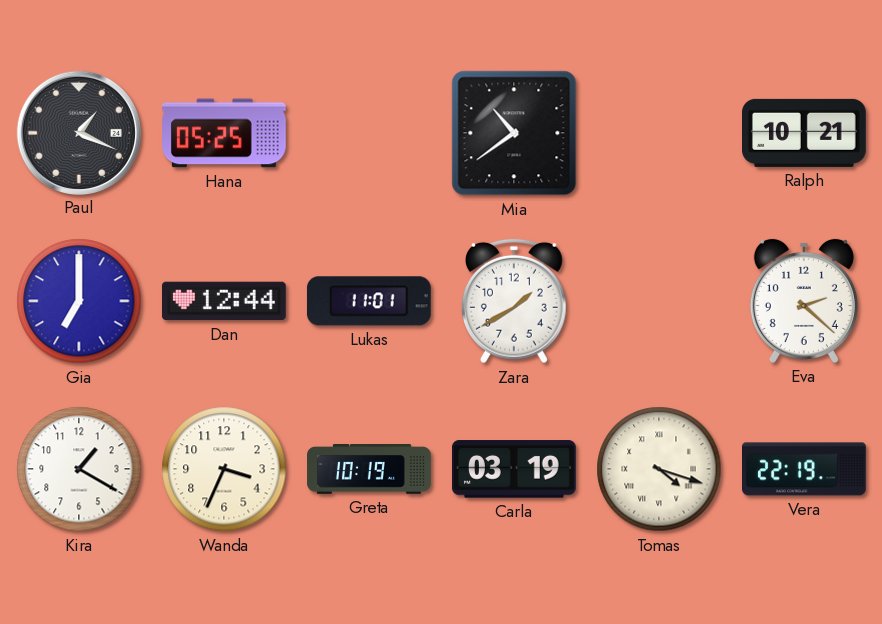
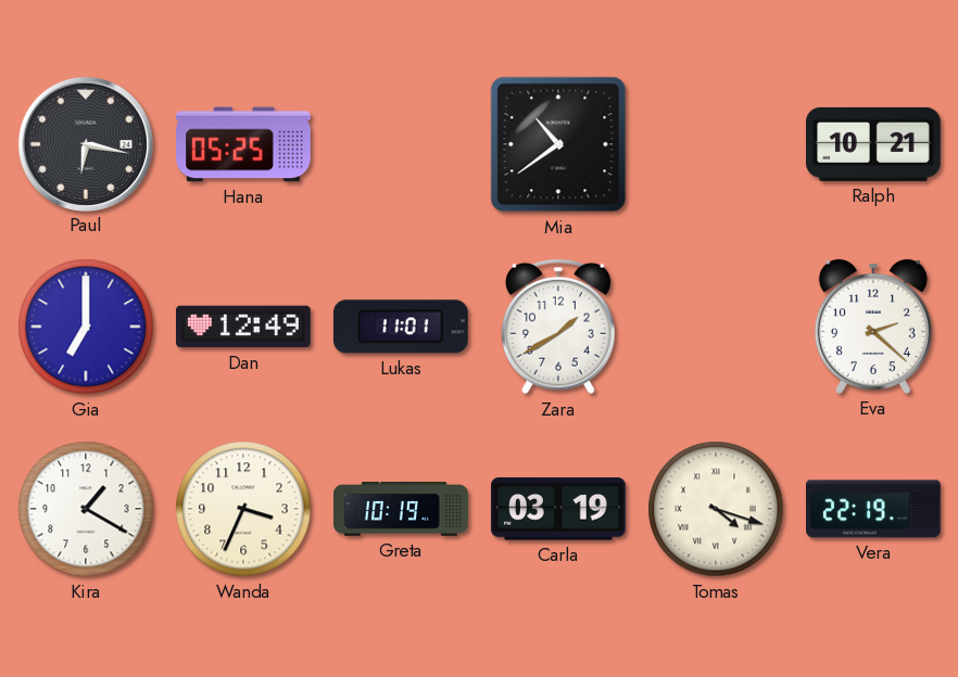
Paul: 1:19 -> 6:17 (85, 143)
Dan: 12:44 -> 12:49 (243, 327)
